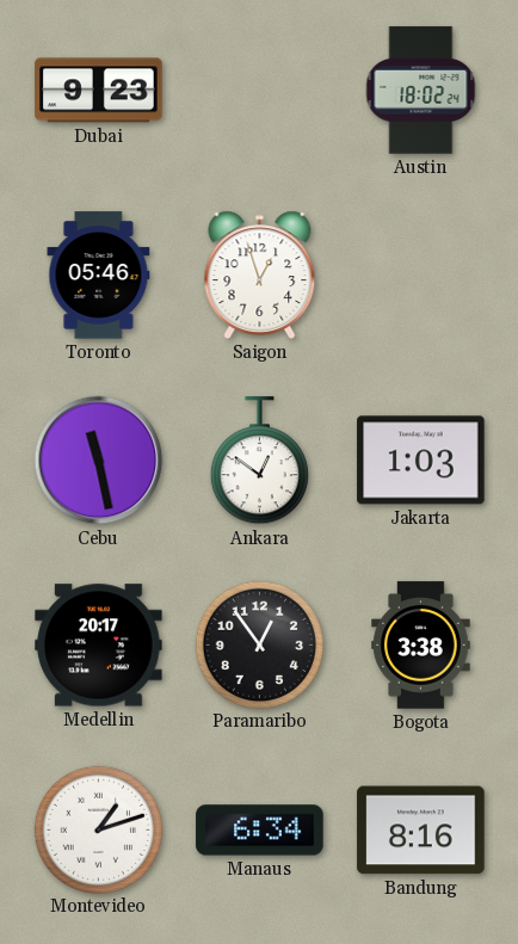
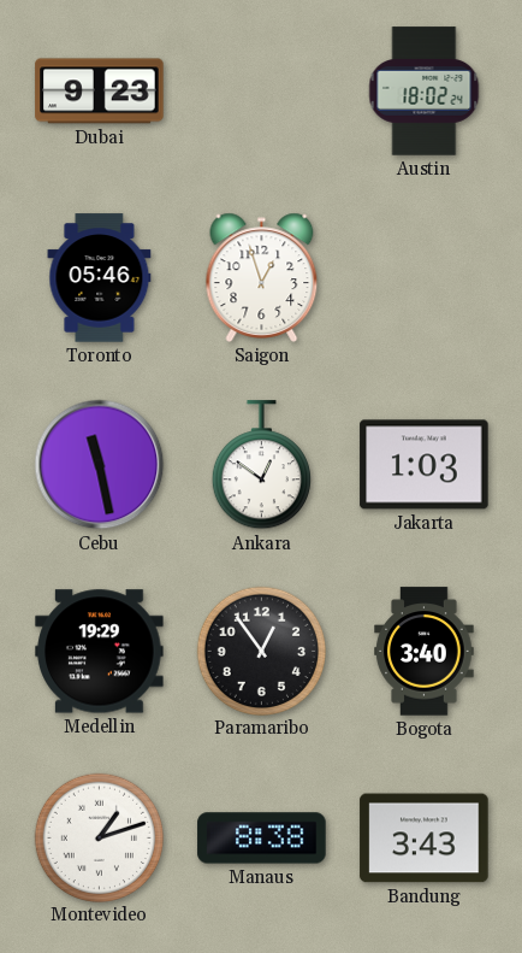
Medellin: 20:17 -> 19:29 (100, 652)
Bogota: 3:38 -> 3:40 (425, 652)
Manaus: 6:34 -> 8:38 (262, 839)
Bandung: 8:16 -> 3:43 (425, 839)
